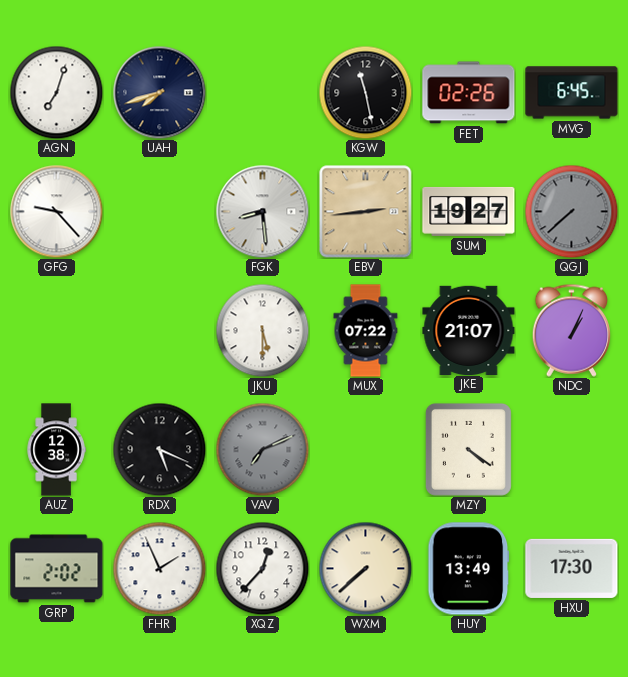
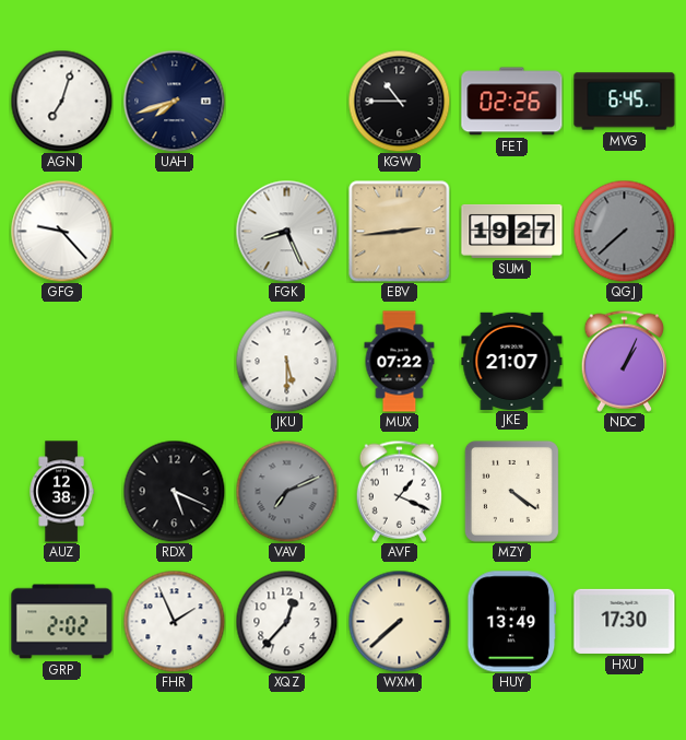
KGW: 11:28 -> 10:45 (399, 101)
FGK: 8:29 -> 8:26 (286, 231)
AVF: none -> 1:19 (399, 491)
